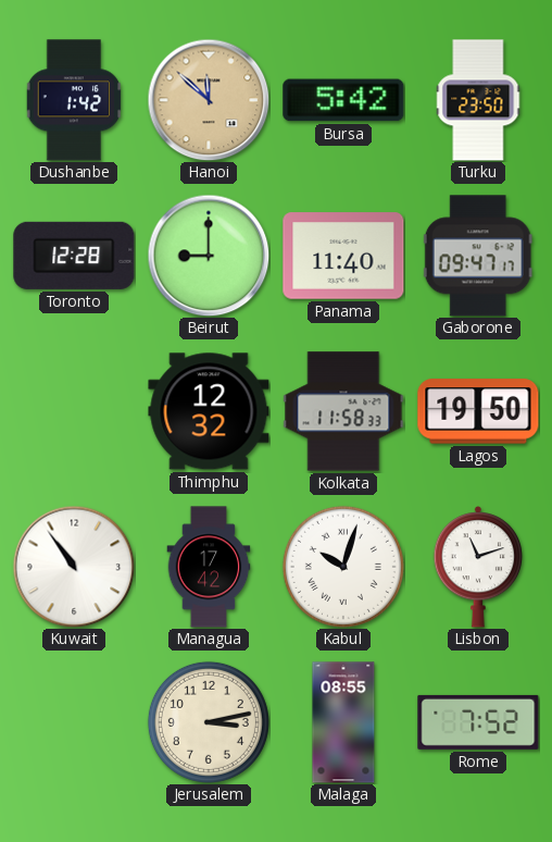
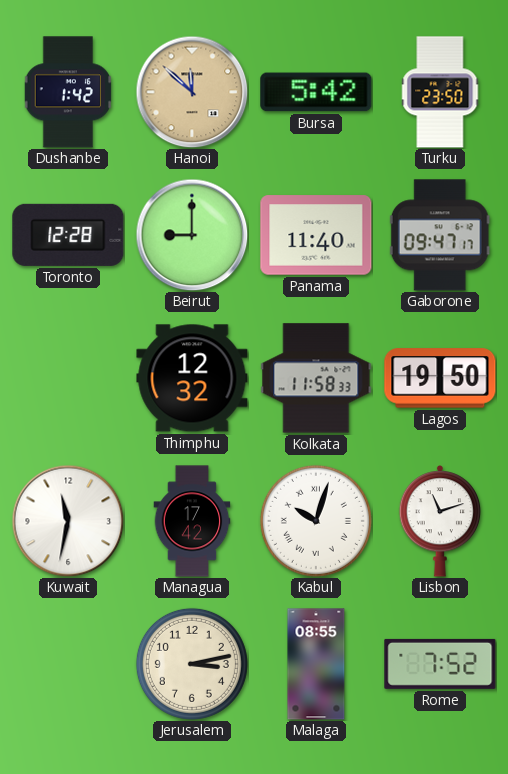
Kuwait: 10:54 -> 11:32 (68, 521)
